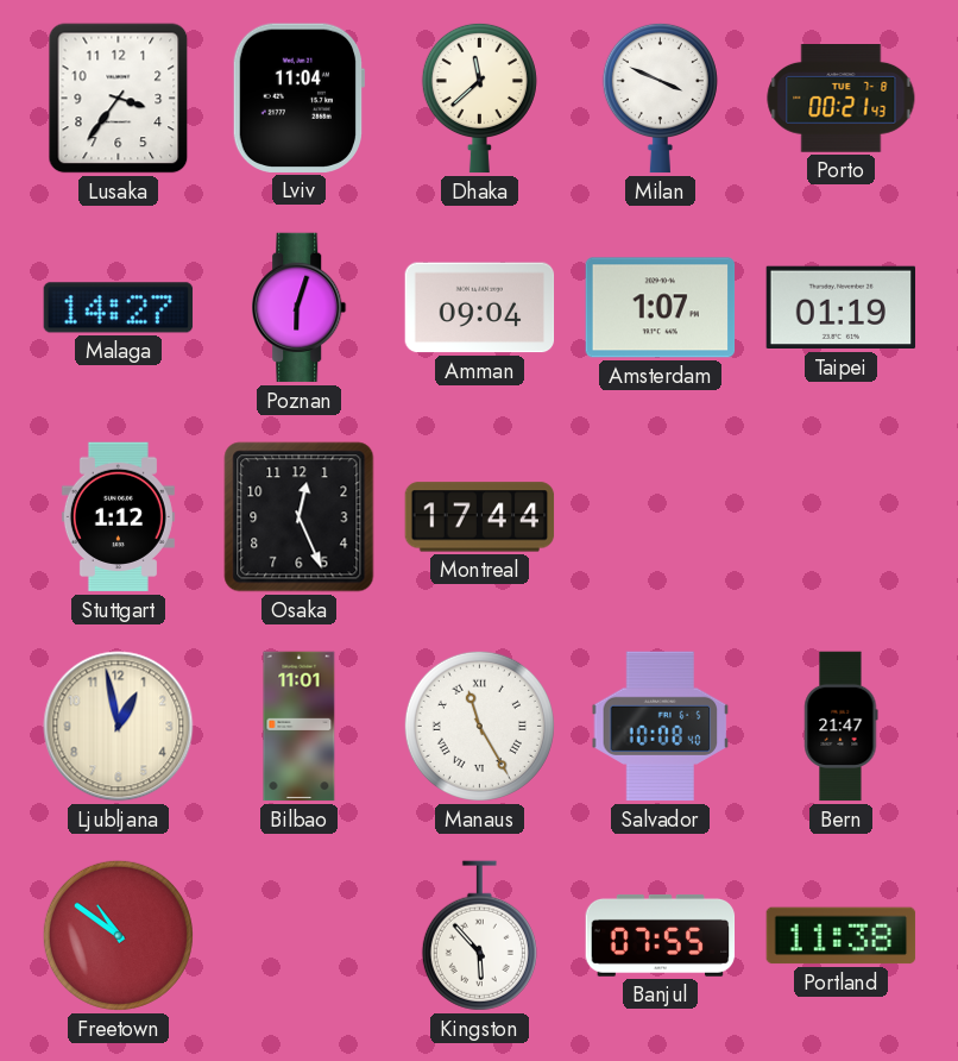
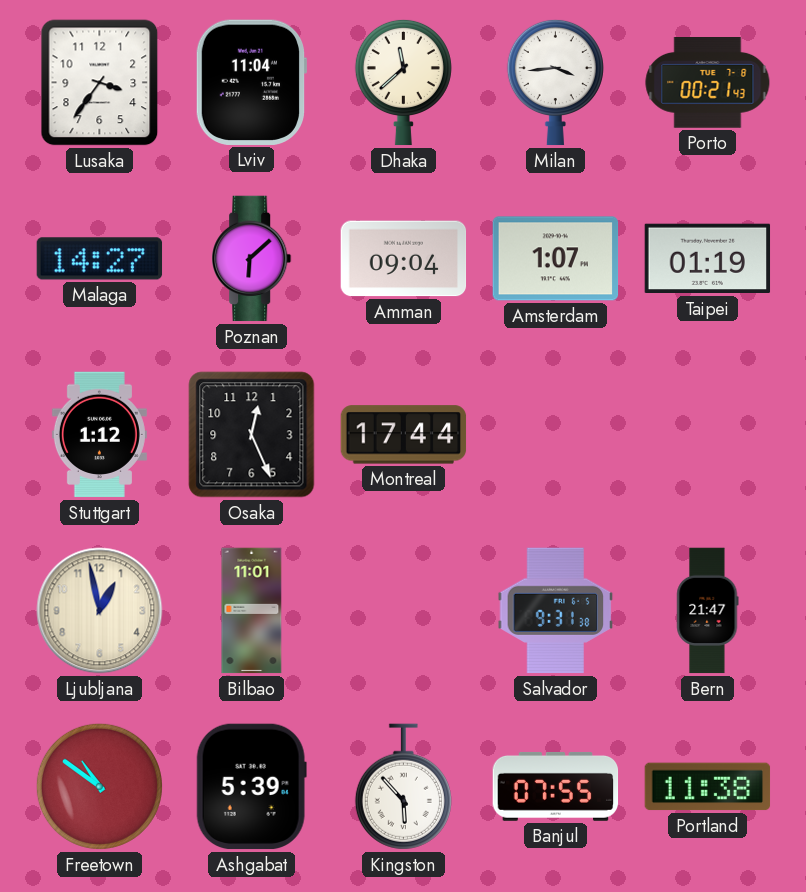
Milan: 3:49 -> 3:44 (555, 82)
Poznan: 6:03 -> 6:08 (252, 259)
Manaus: 11:25 -> none (479, 726)
Salvador: 10:08 -> 9:31 (556, 611)
Ashgabat: none -> 5:39 (251, 787)
